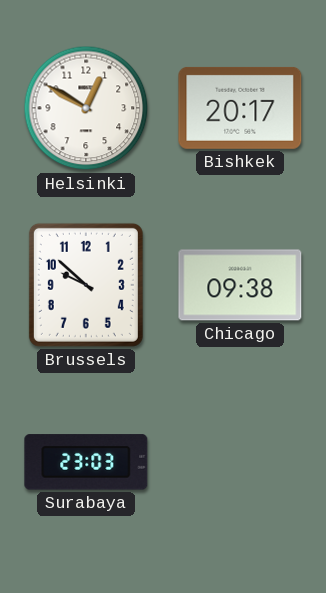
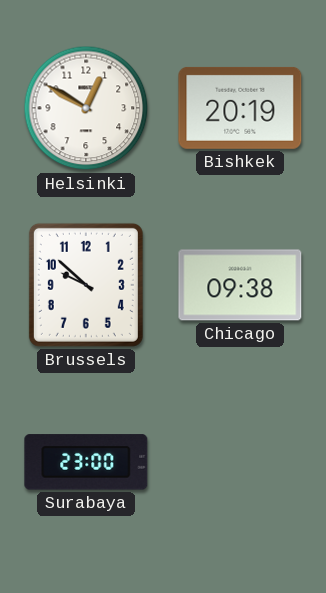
Bishkek: 20:17 -> 20:19 (240, 108)
Surabaya: 23:03 -> 23:00 (86, 462)
